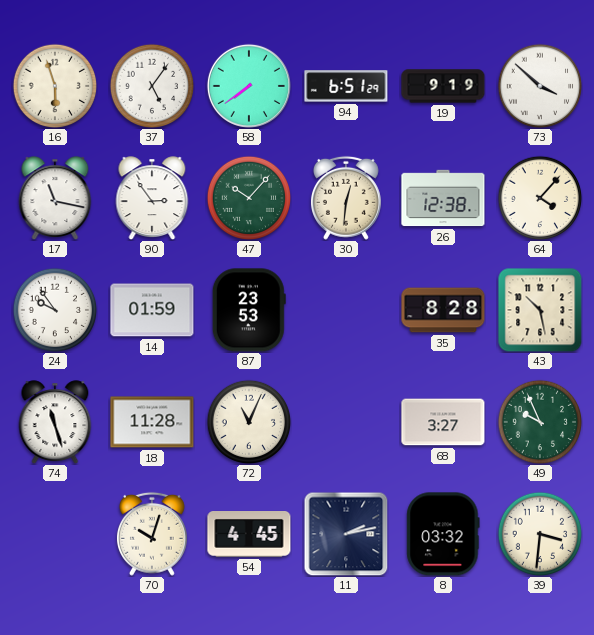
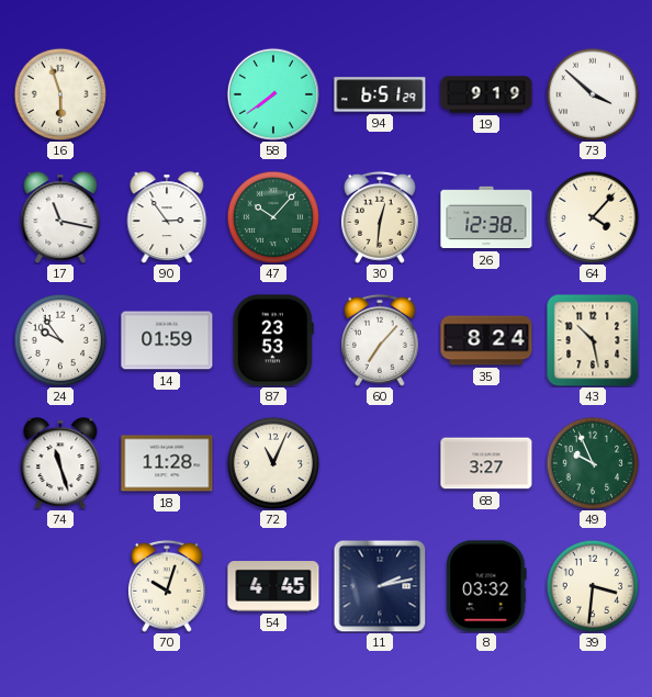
37: 5:06 -> none (152, 86)
60: none -> 7:07 (380, 340)
35: 8:28 -> 8:24 (486, 340)
